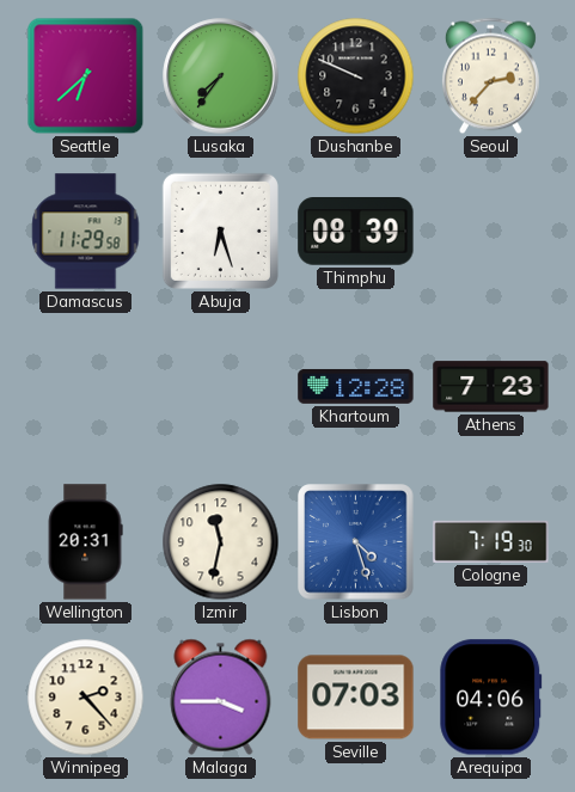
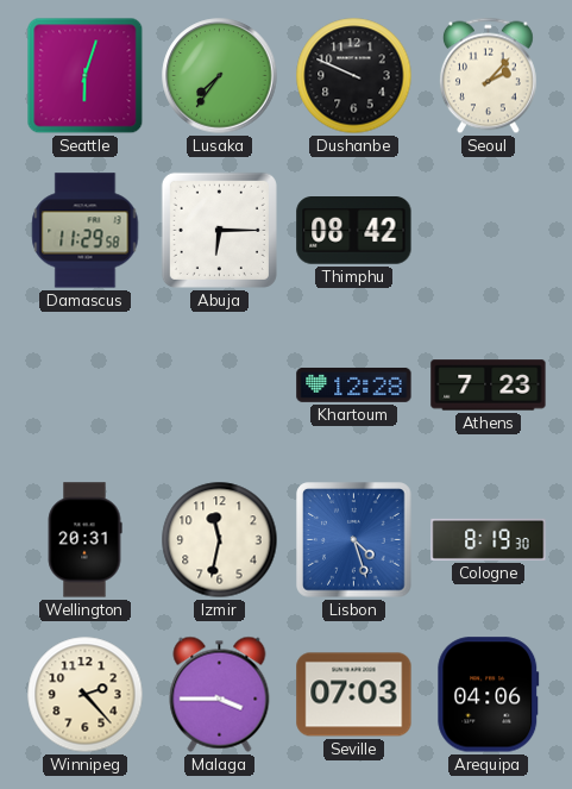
Seattle: 6:38 -> 6:03 (86, 76)
Seoul: 2:37 -> 2:07 (488, 76)
Abuja: 6:27 -> 6:15 (219, 230)
Thimphu: 08:39 -> 08:42 (354, 231)
Cologne: 7:19 -> 8:19 (489, 539)
